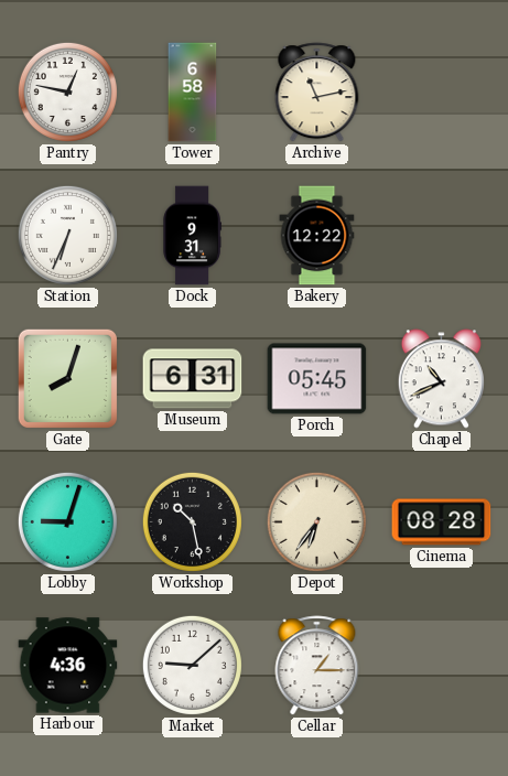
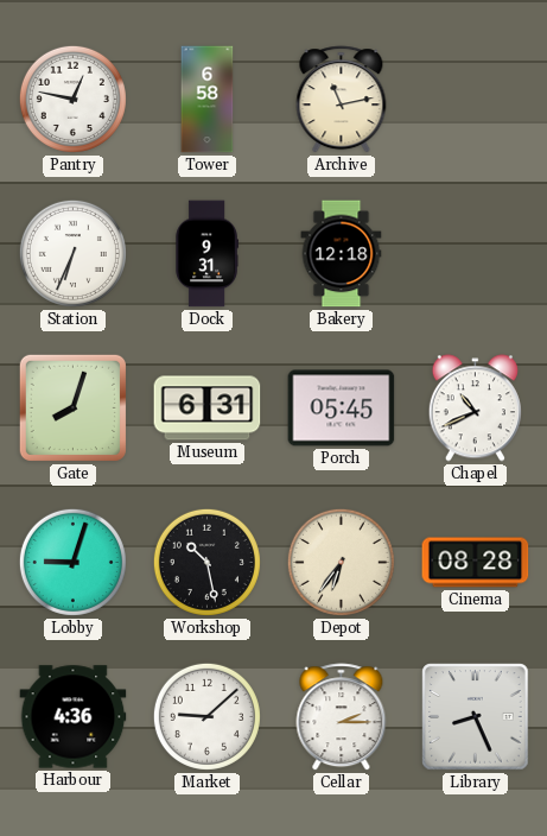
Bakery: 12:22 -> 12:18 (342, 254)
Cellar: 1:15 -> 2:15 (342, 717)
Library: none -> 8:26 (476, 717)
